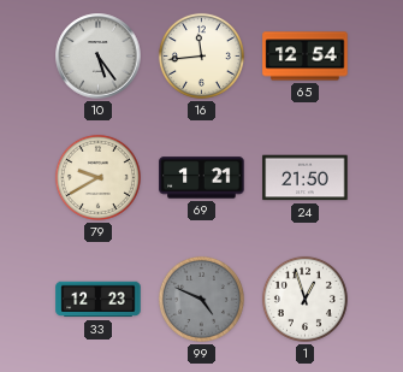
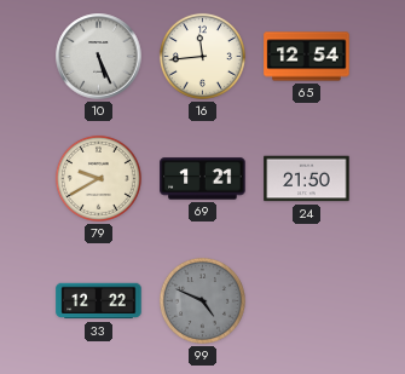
10: 5:24 -> 5:26 (99, 57)
33: 12:23 -> 12:22 (99, 301)
1: 12:57 -> none (304, 299)
